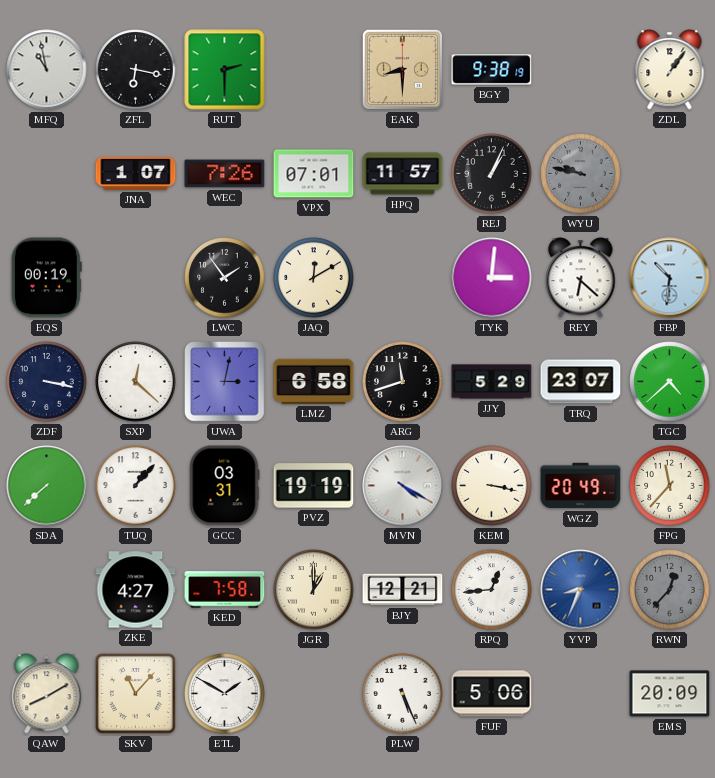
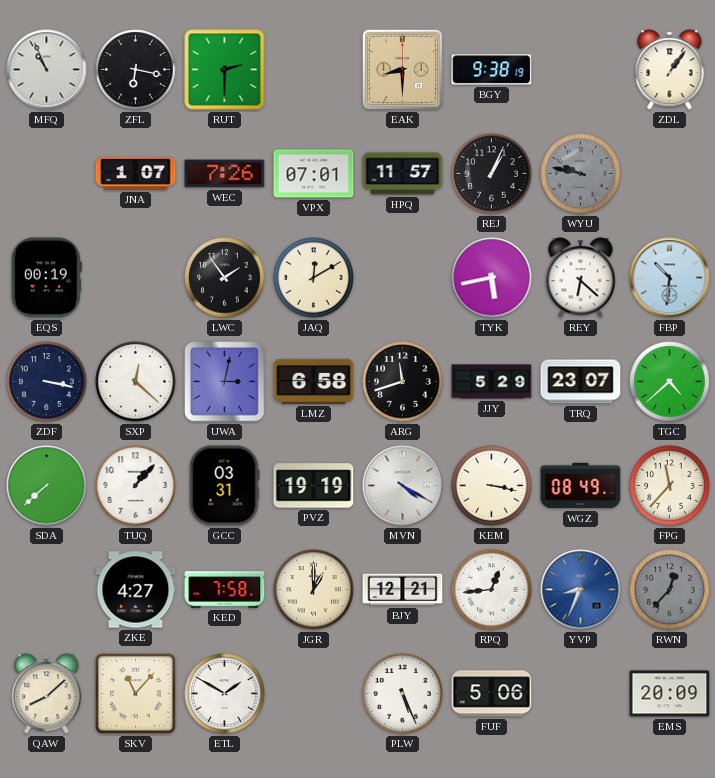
MFQ: 10:58 -> 10:56 (47, 70)
TYK: 3:01 -> 5:43 (492, 278)
WGZ: 20:49 -> 08:49 (581, 486)
QAW: 8:10 -> 8:08 (47, 694)
